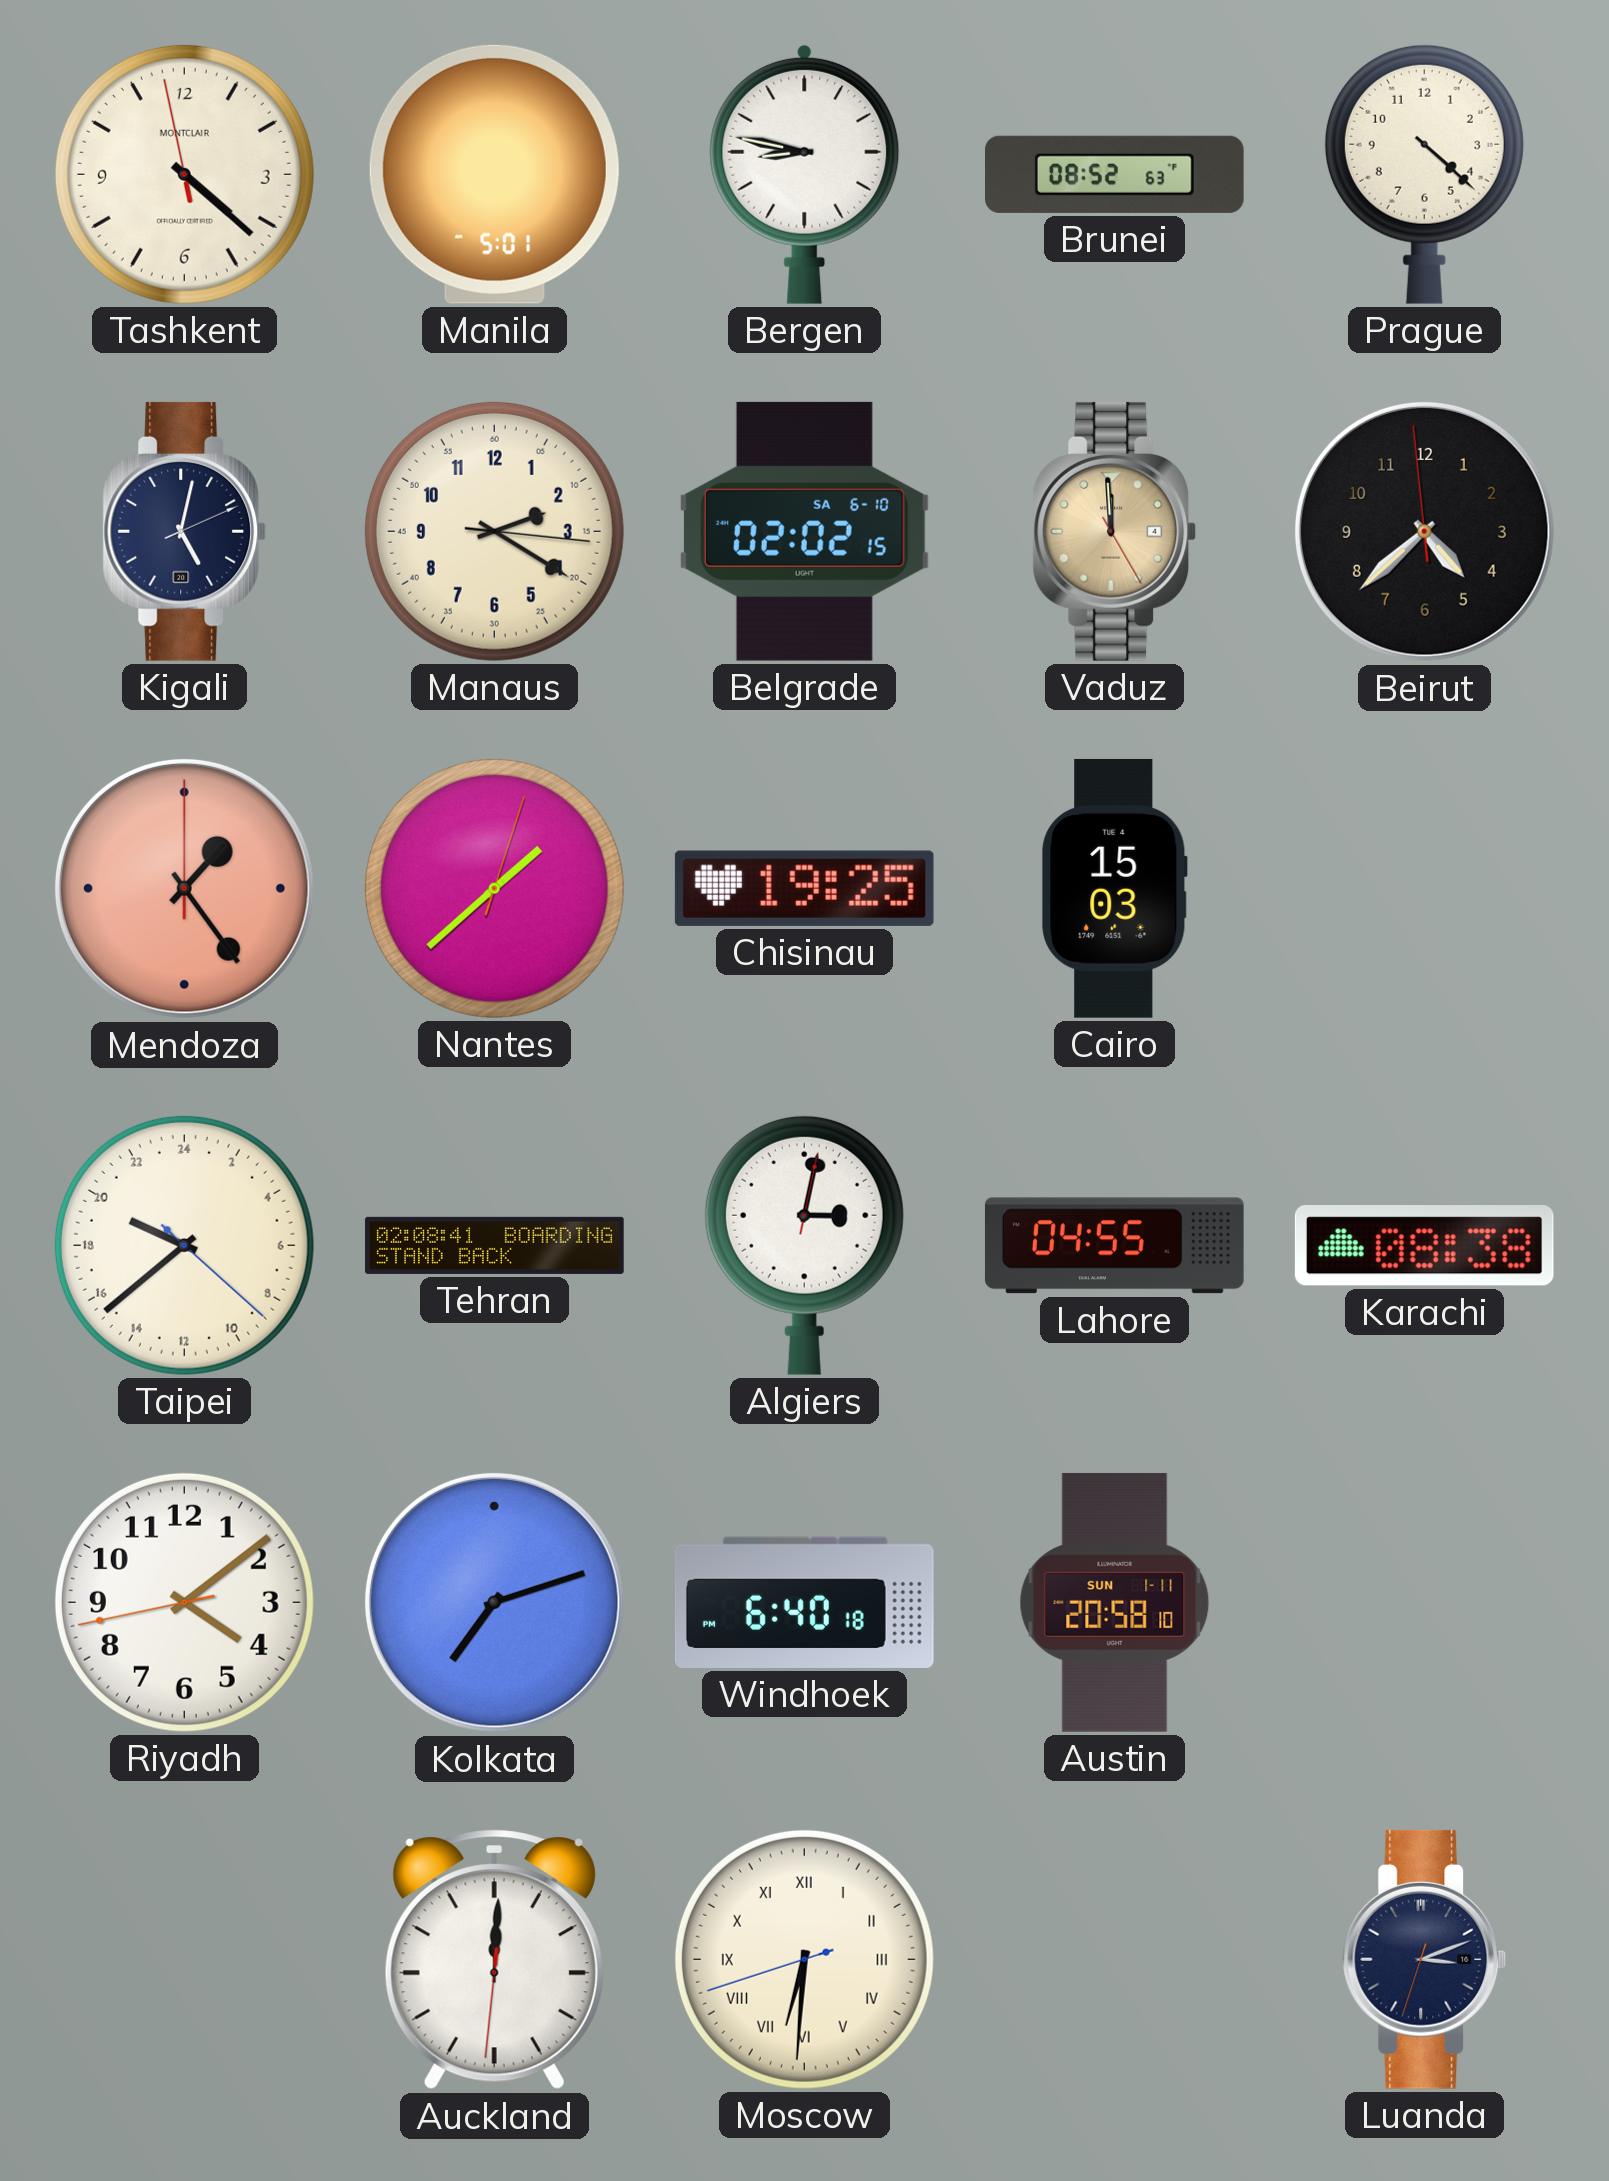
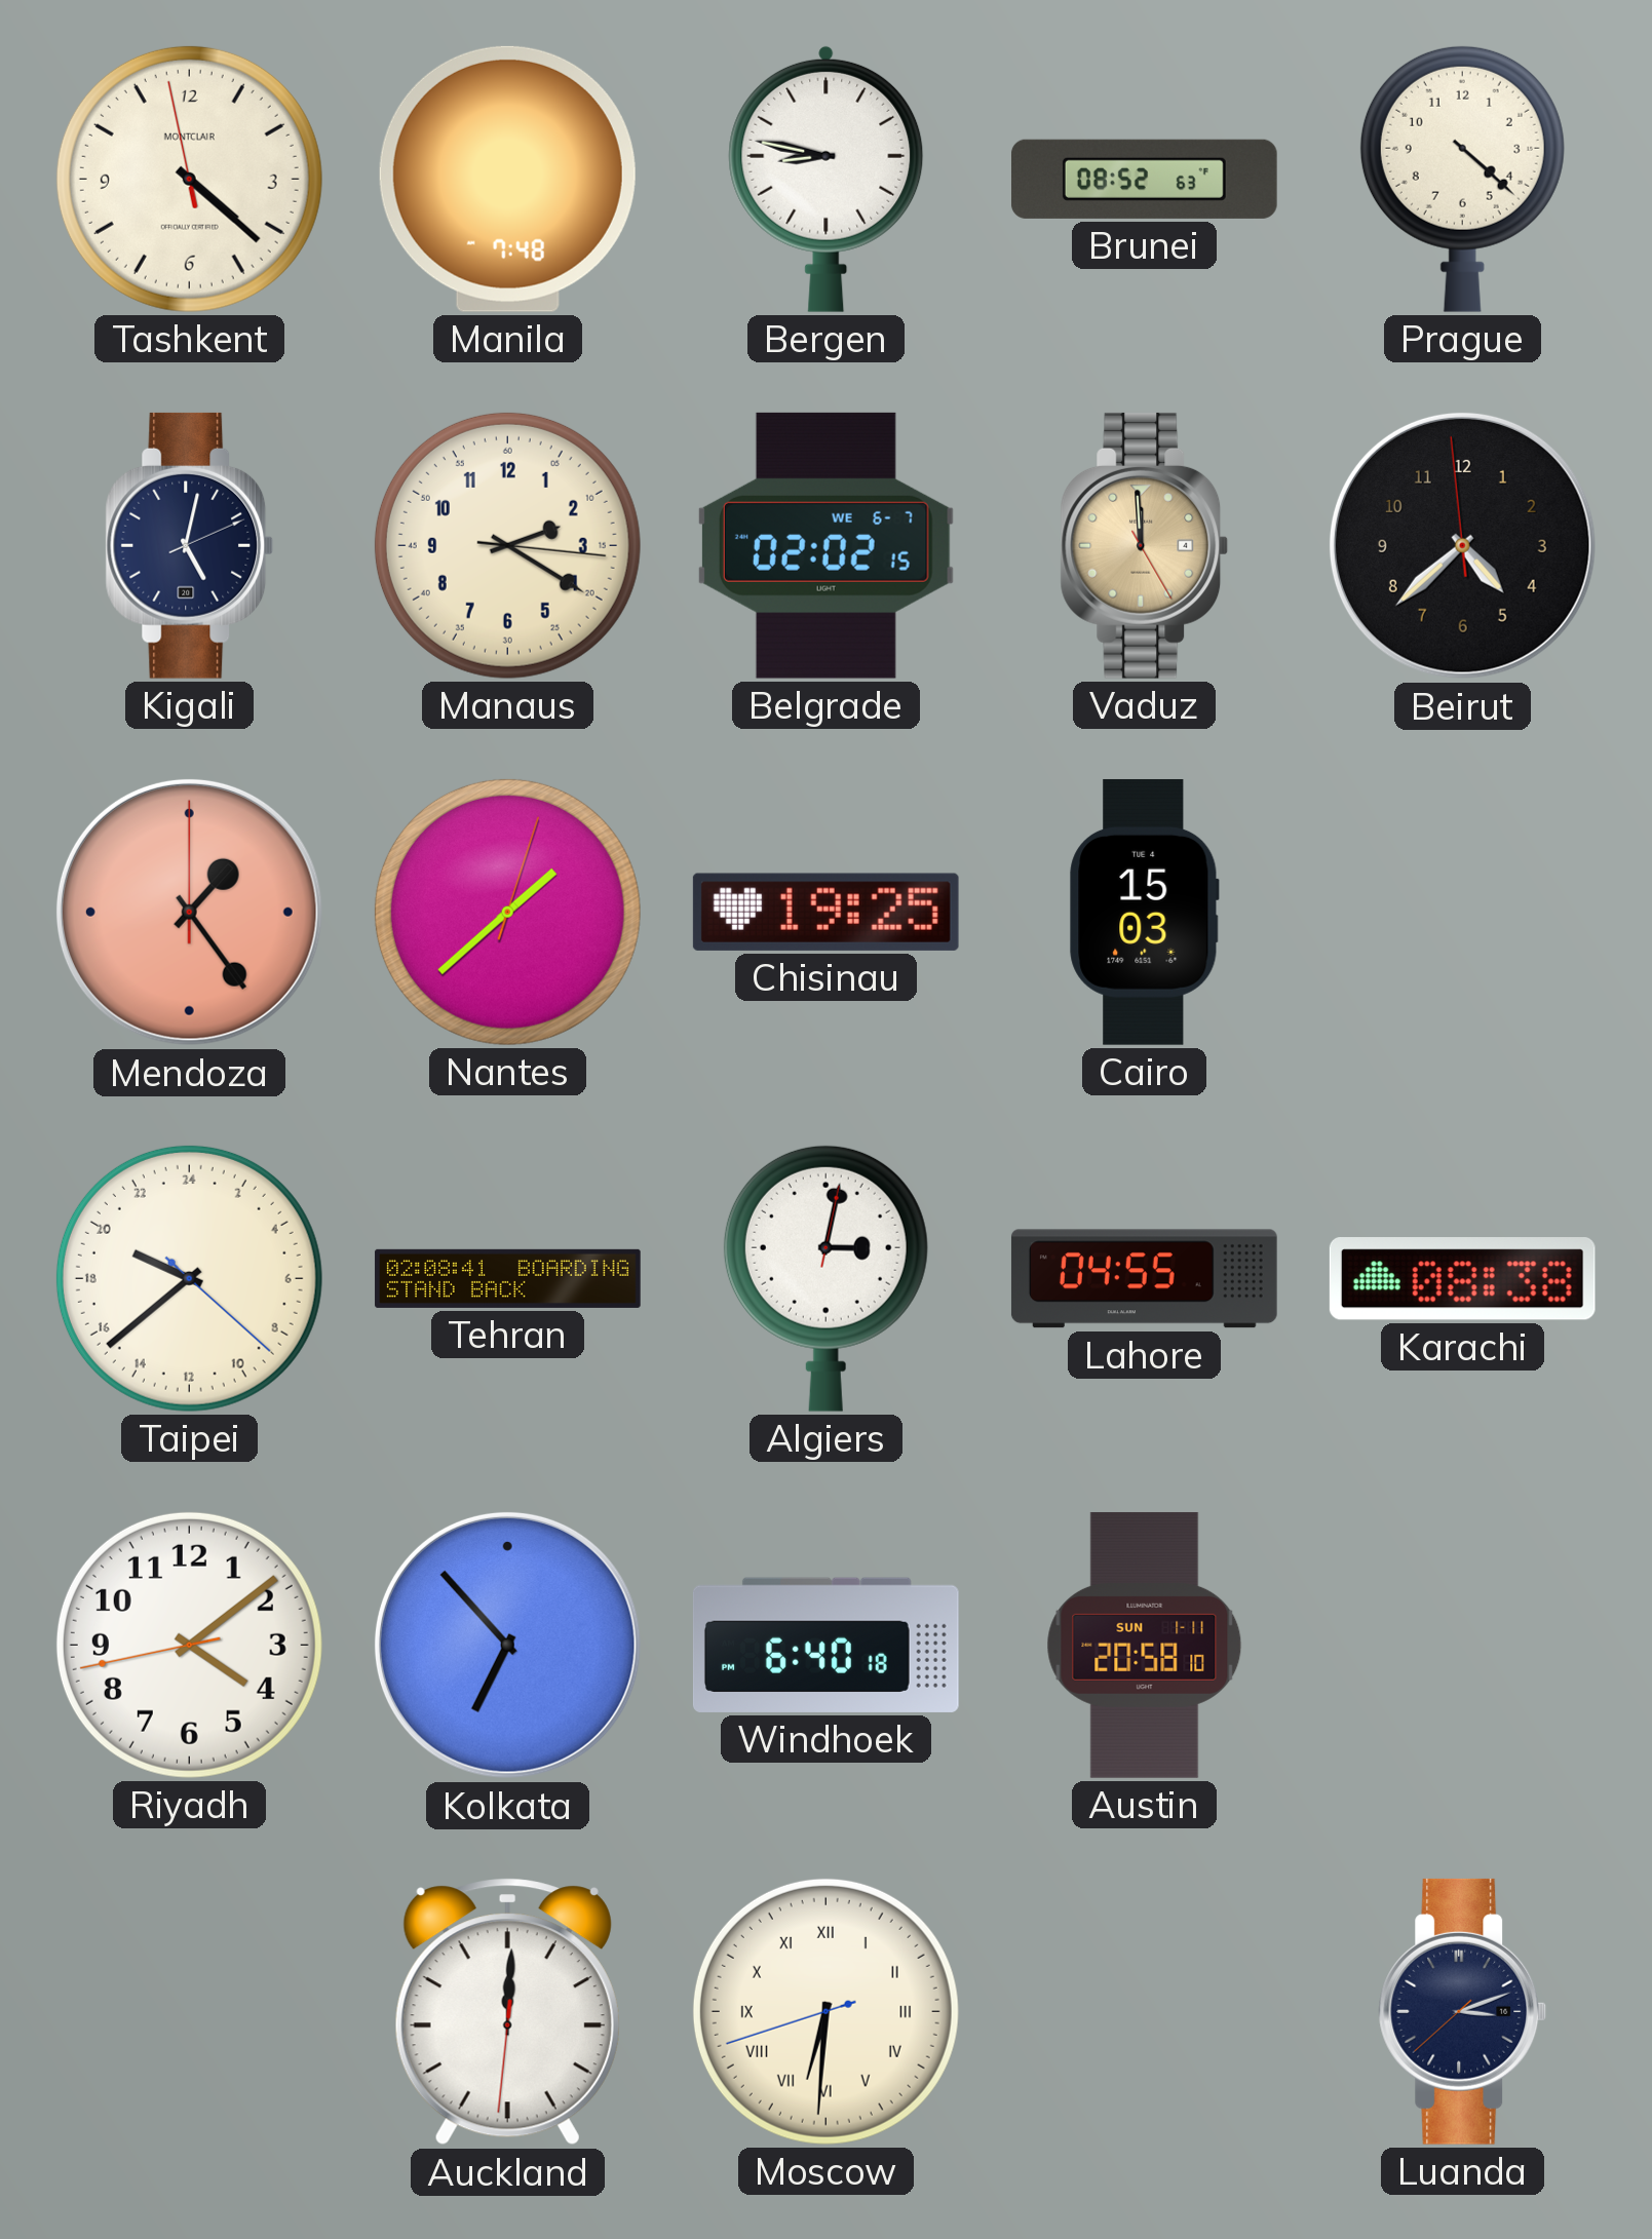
Manila: 5:01 -> 7:48 (507, 179)
Belgrade date: SA 6-10 -> WE 6-7 (825, 545)
Kolkata: 7:12 -> 6:53 (507, 1645)
Luanda: 3:11:33 -> 3:11:38 (1463, 2011)
